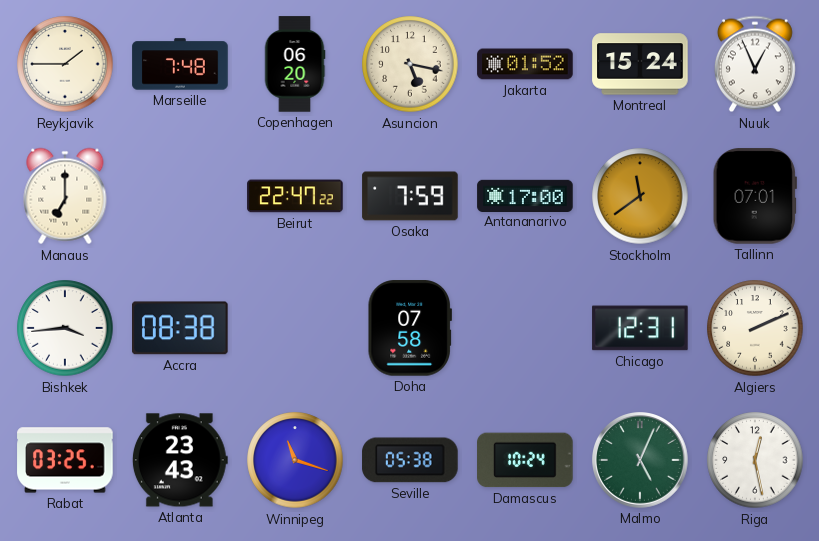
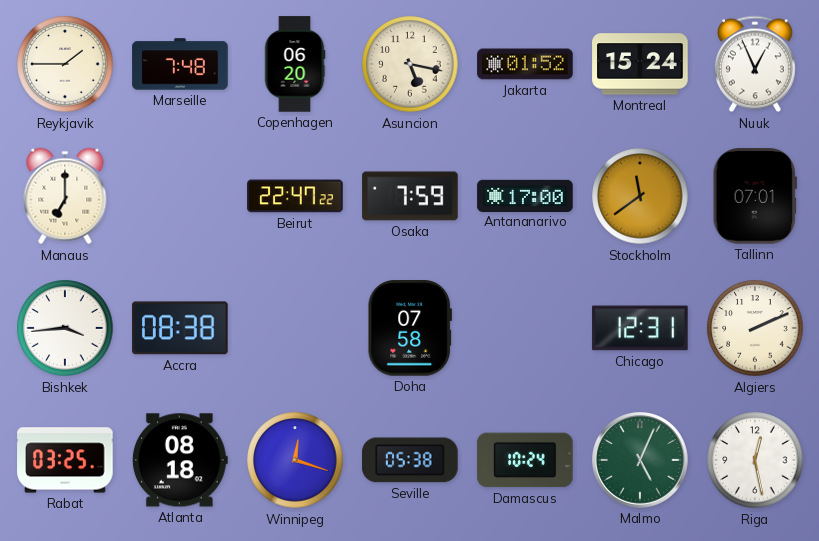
Atlanta: 23:43 -> 08:18 (180, 460)
Winnipeg: 11:18 -> 12:18 (295, 460)
